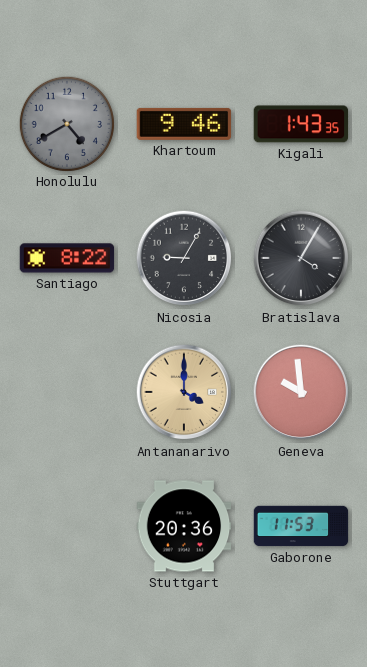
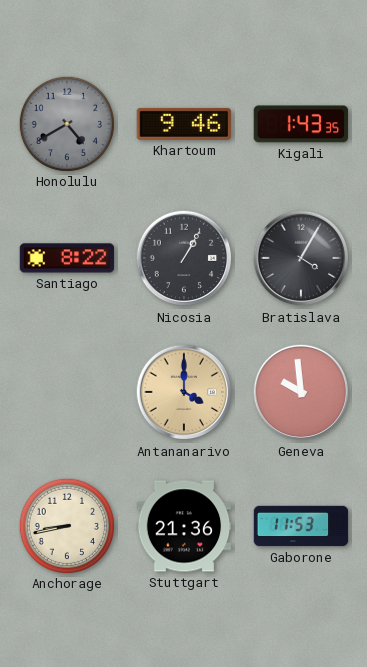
Nicosia: 9:05 -> 1:05 (184, 258)
Anchorage: none -> 8:43 (66, 525)
Stuttgart: 20:36 -> 21:36 (184, 526)
